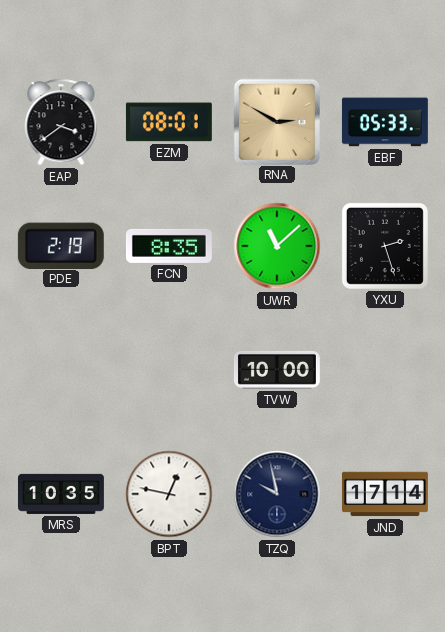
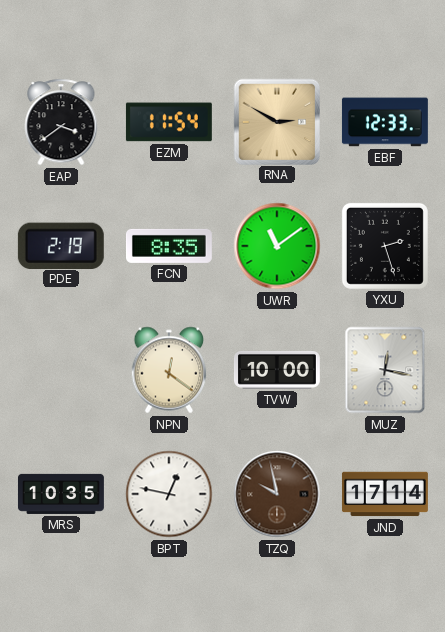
EZM: 08:01 -> 11:54 (169, 122)
EBF: 05:33 -> 12:33 (385, 122)
UWR: 11:08 -> 11:09 (277, 246)
NPN: none -> 12:21 (169, 370)
MUZ: none -> 12:17 (385, 370)
TZQ dial: navy -> brown (277, 494)
